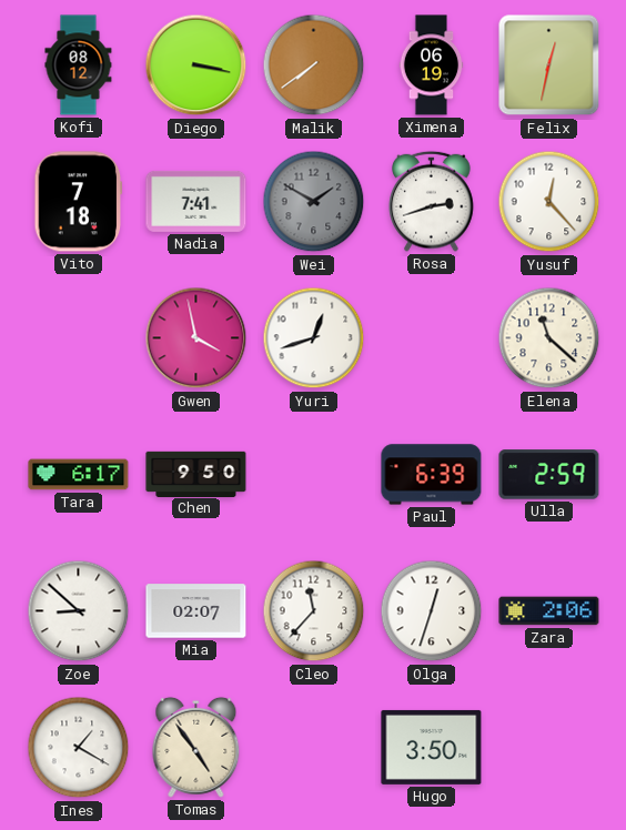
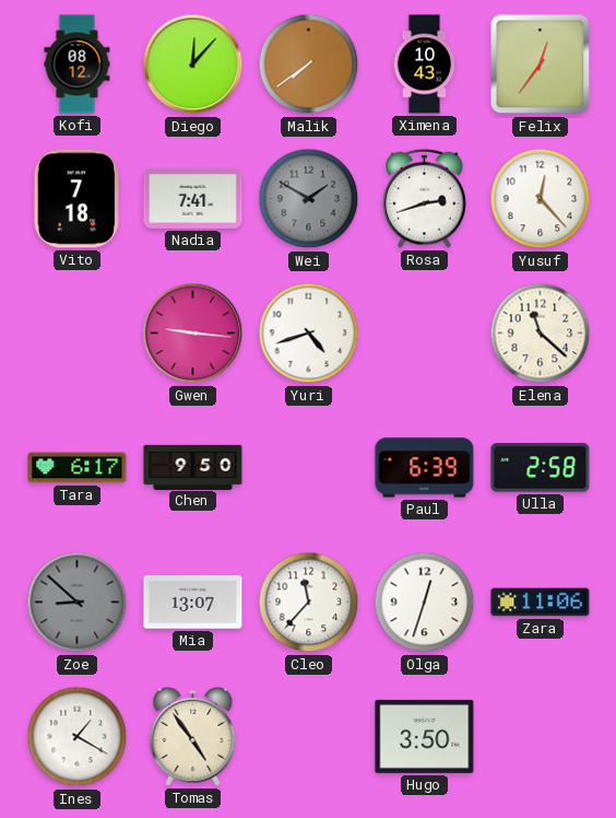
Diego: 3:17 -> 12:07 (193, 65)
Ximena: 06:19 -> 10:43 (425, 65)
Felix: 12:32 -> 12:36 (541, 65)
Gwen: 3:58 -> 9:16 (193, 334)
Yuri: 12:42 -> 4:42 (309, 334)
Ulla: 2:59 -> 2:58 (541, 468)
Zoe dial: white -> grey (78, 603)
Mia: 02:07 -> 13:07 (193, 603)
Zara: 2:06 -> 11:06 (541, 603)
